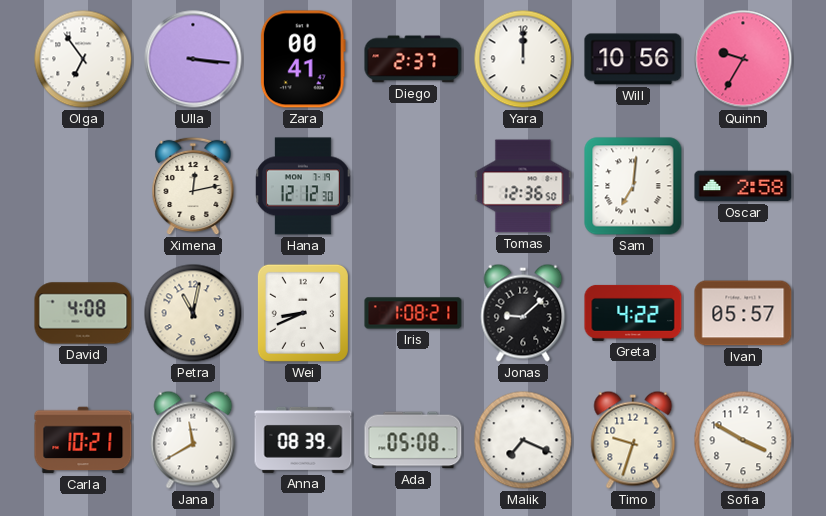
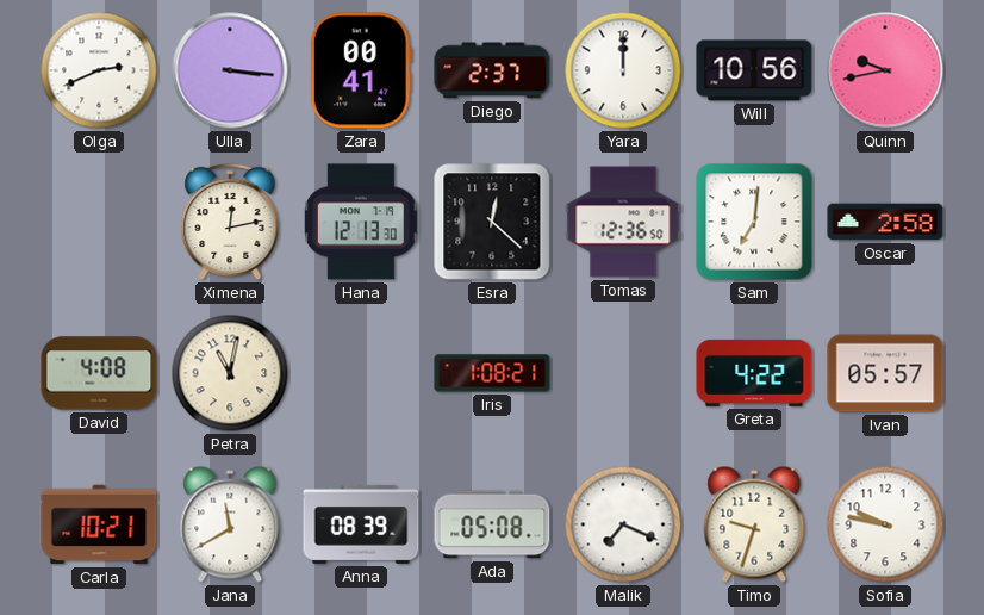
Olga: 6:54 -> 2:41 (99, 70)
Quinn: 9:35 -> 9:43 (885, 70)
Hana: 12:12 -> 12:13 (362, 222)
Esra: none -> 12:22 (492, 222)
Wei: 8:41 -> none (303, 313)
Jonas: 9:08 -> none (523, 313)
Sofia: 3:50 -> 9:47 (885, 524)
